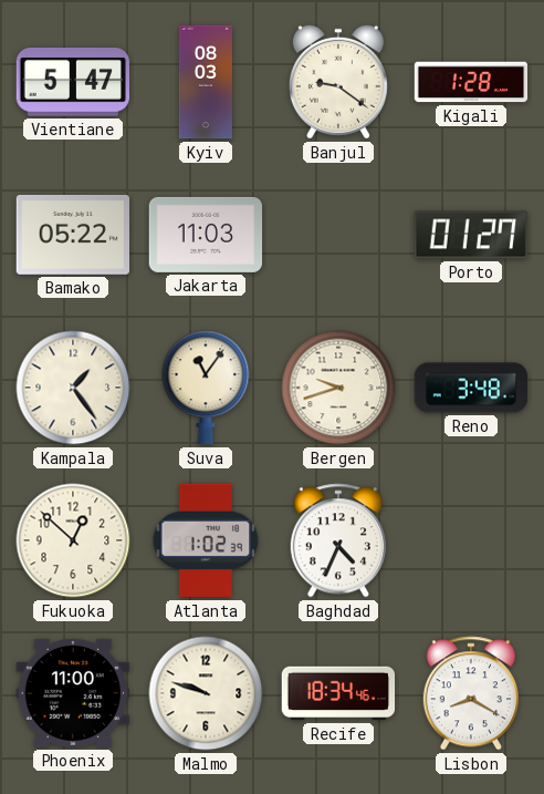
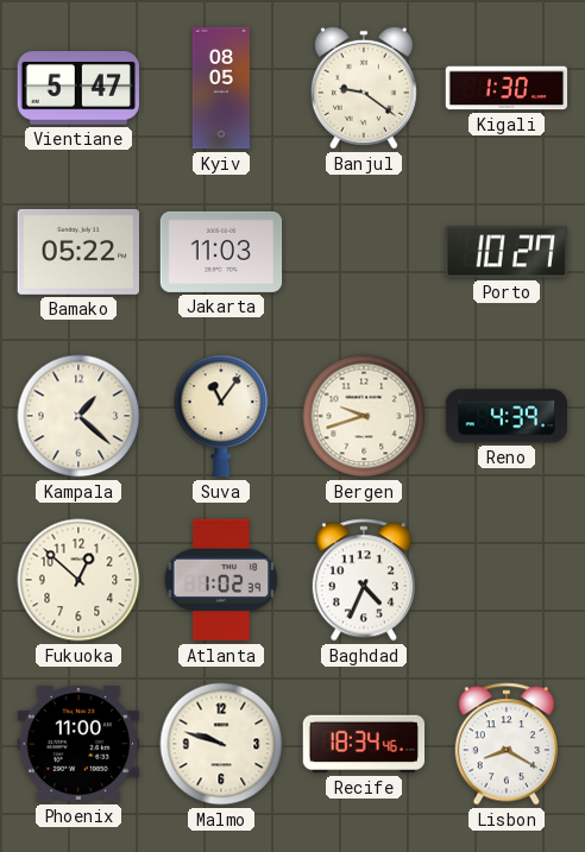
Kyiv: 08:03 -> 08:05 (221, 88)
Kigali: 1:28 -> 1:30 (507, 88)
Porto: 01:27 -> 10:27 (505, 252)
Kampala: 1:24 -> 1:22 (78, 416)
Reno: 3:48 -> 4:39 (507, 416)
